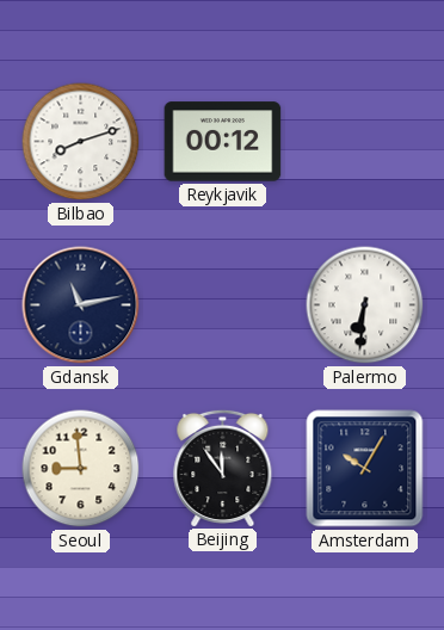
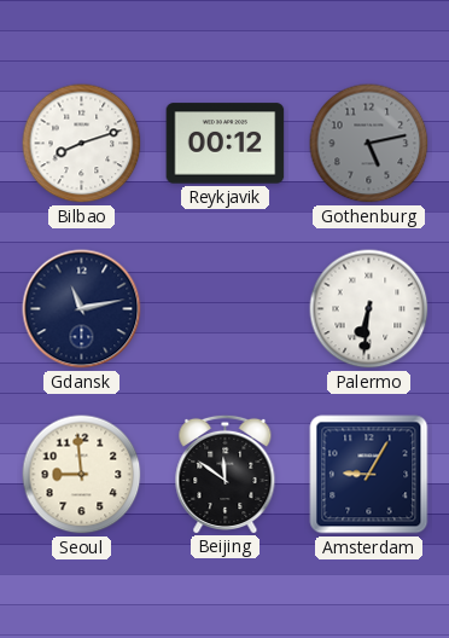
Gothenburg: none -> 5:13 (369, 144)
Beijing: 11:54 -> 11:51 (226, 474)
Amsterdam: 10:05 -> 9:05 (369, 475)
